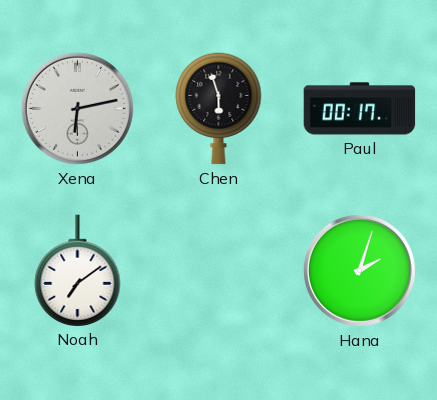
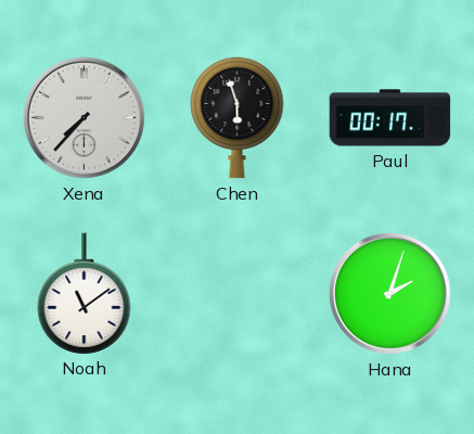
Xena: 6:13 -> 7:37 (84, 117)
Noah: 7:09 -> 11:09 (85, 293)
